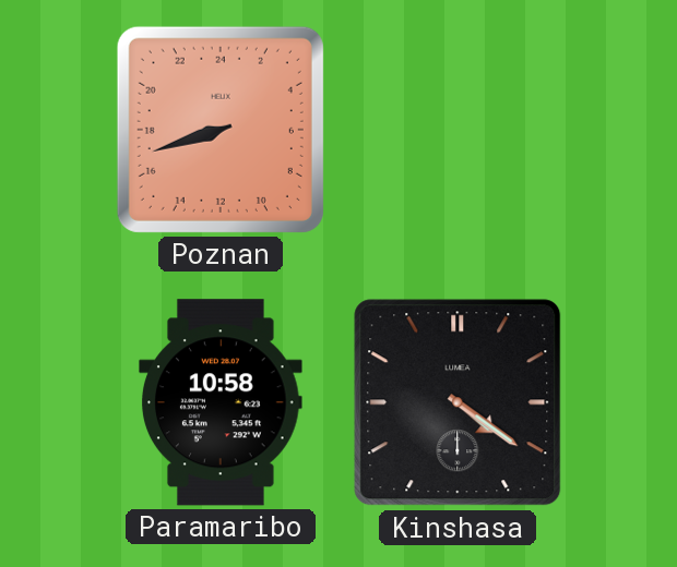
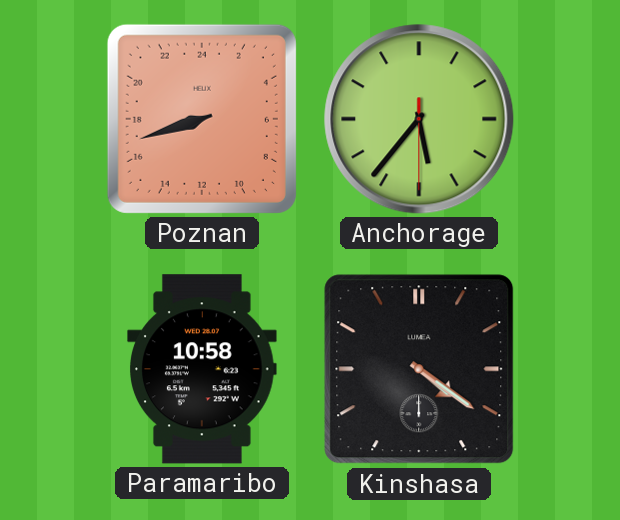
Anchorage: none -> 5:36 (419, 119)
